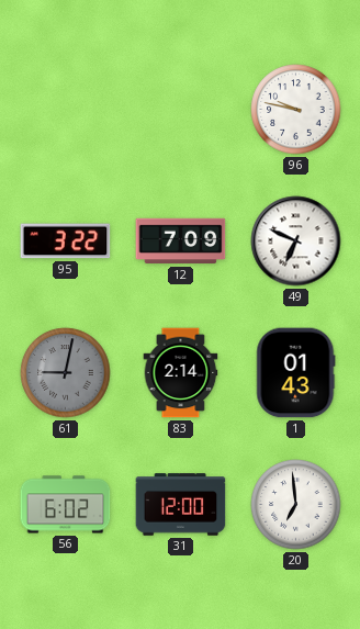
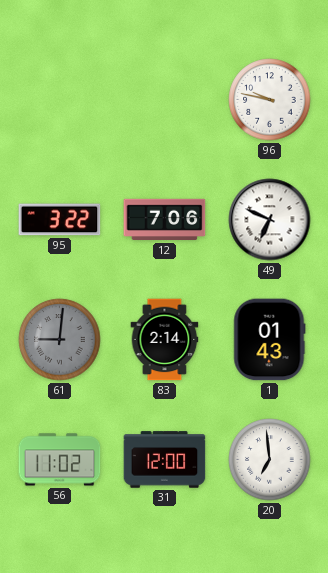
12: 7:09 -> 7:06 (165, 220)
61: 9:02 -> 9:01 (60, 340)
56: 6:02 -> 11:02 (60, 460)
